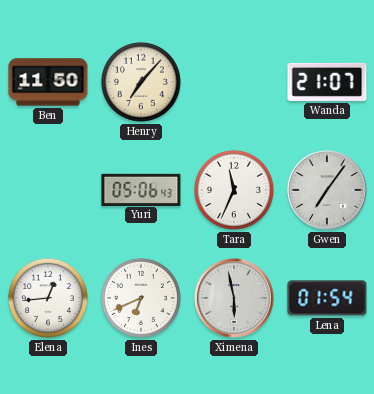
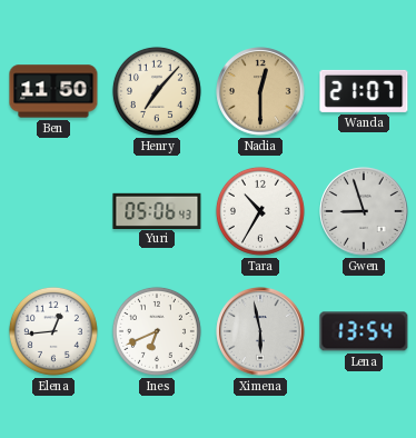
Nadia: none -> 12:30 (260, 91)
Tara: 11:34 -> 10:35 (260, 211)
Gwen: 7:06 -> 8:57 (364, 211)
Lena: 01:54 -> 13:54 (364, 331)
